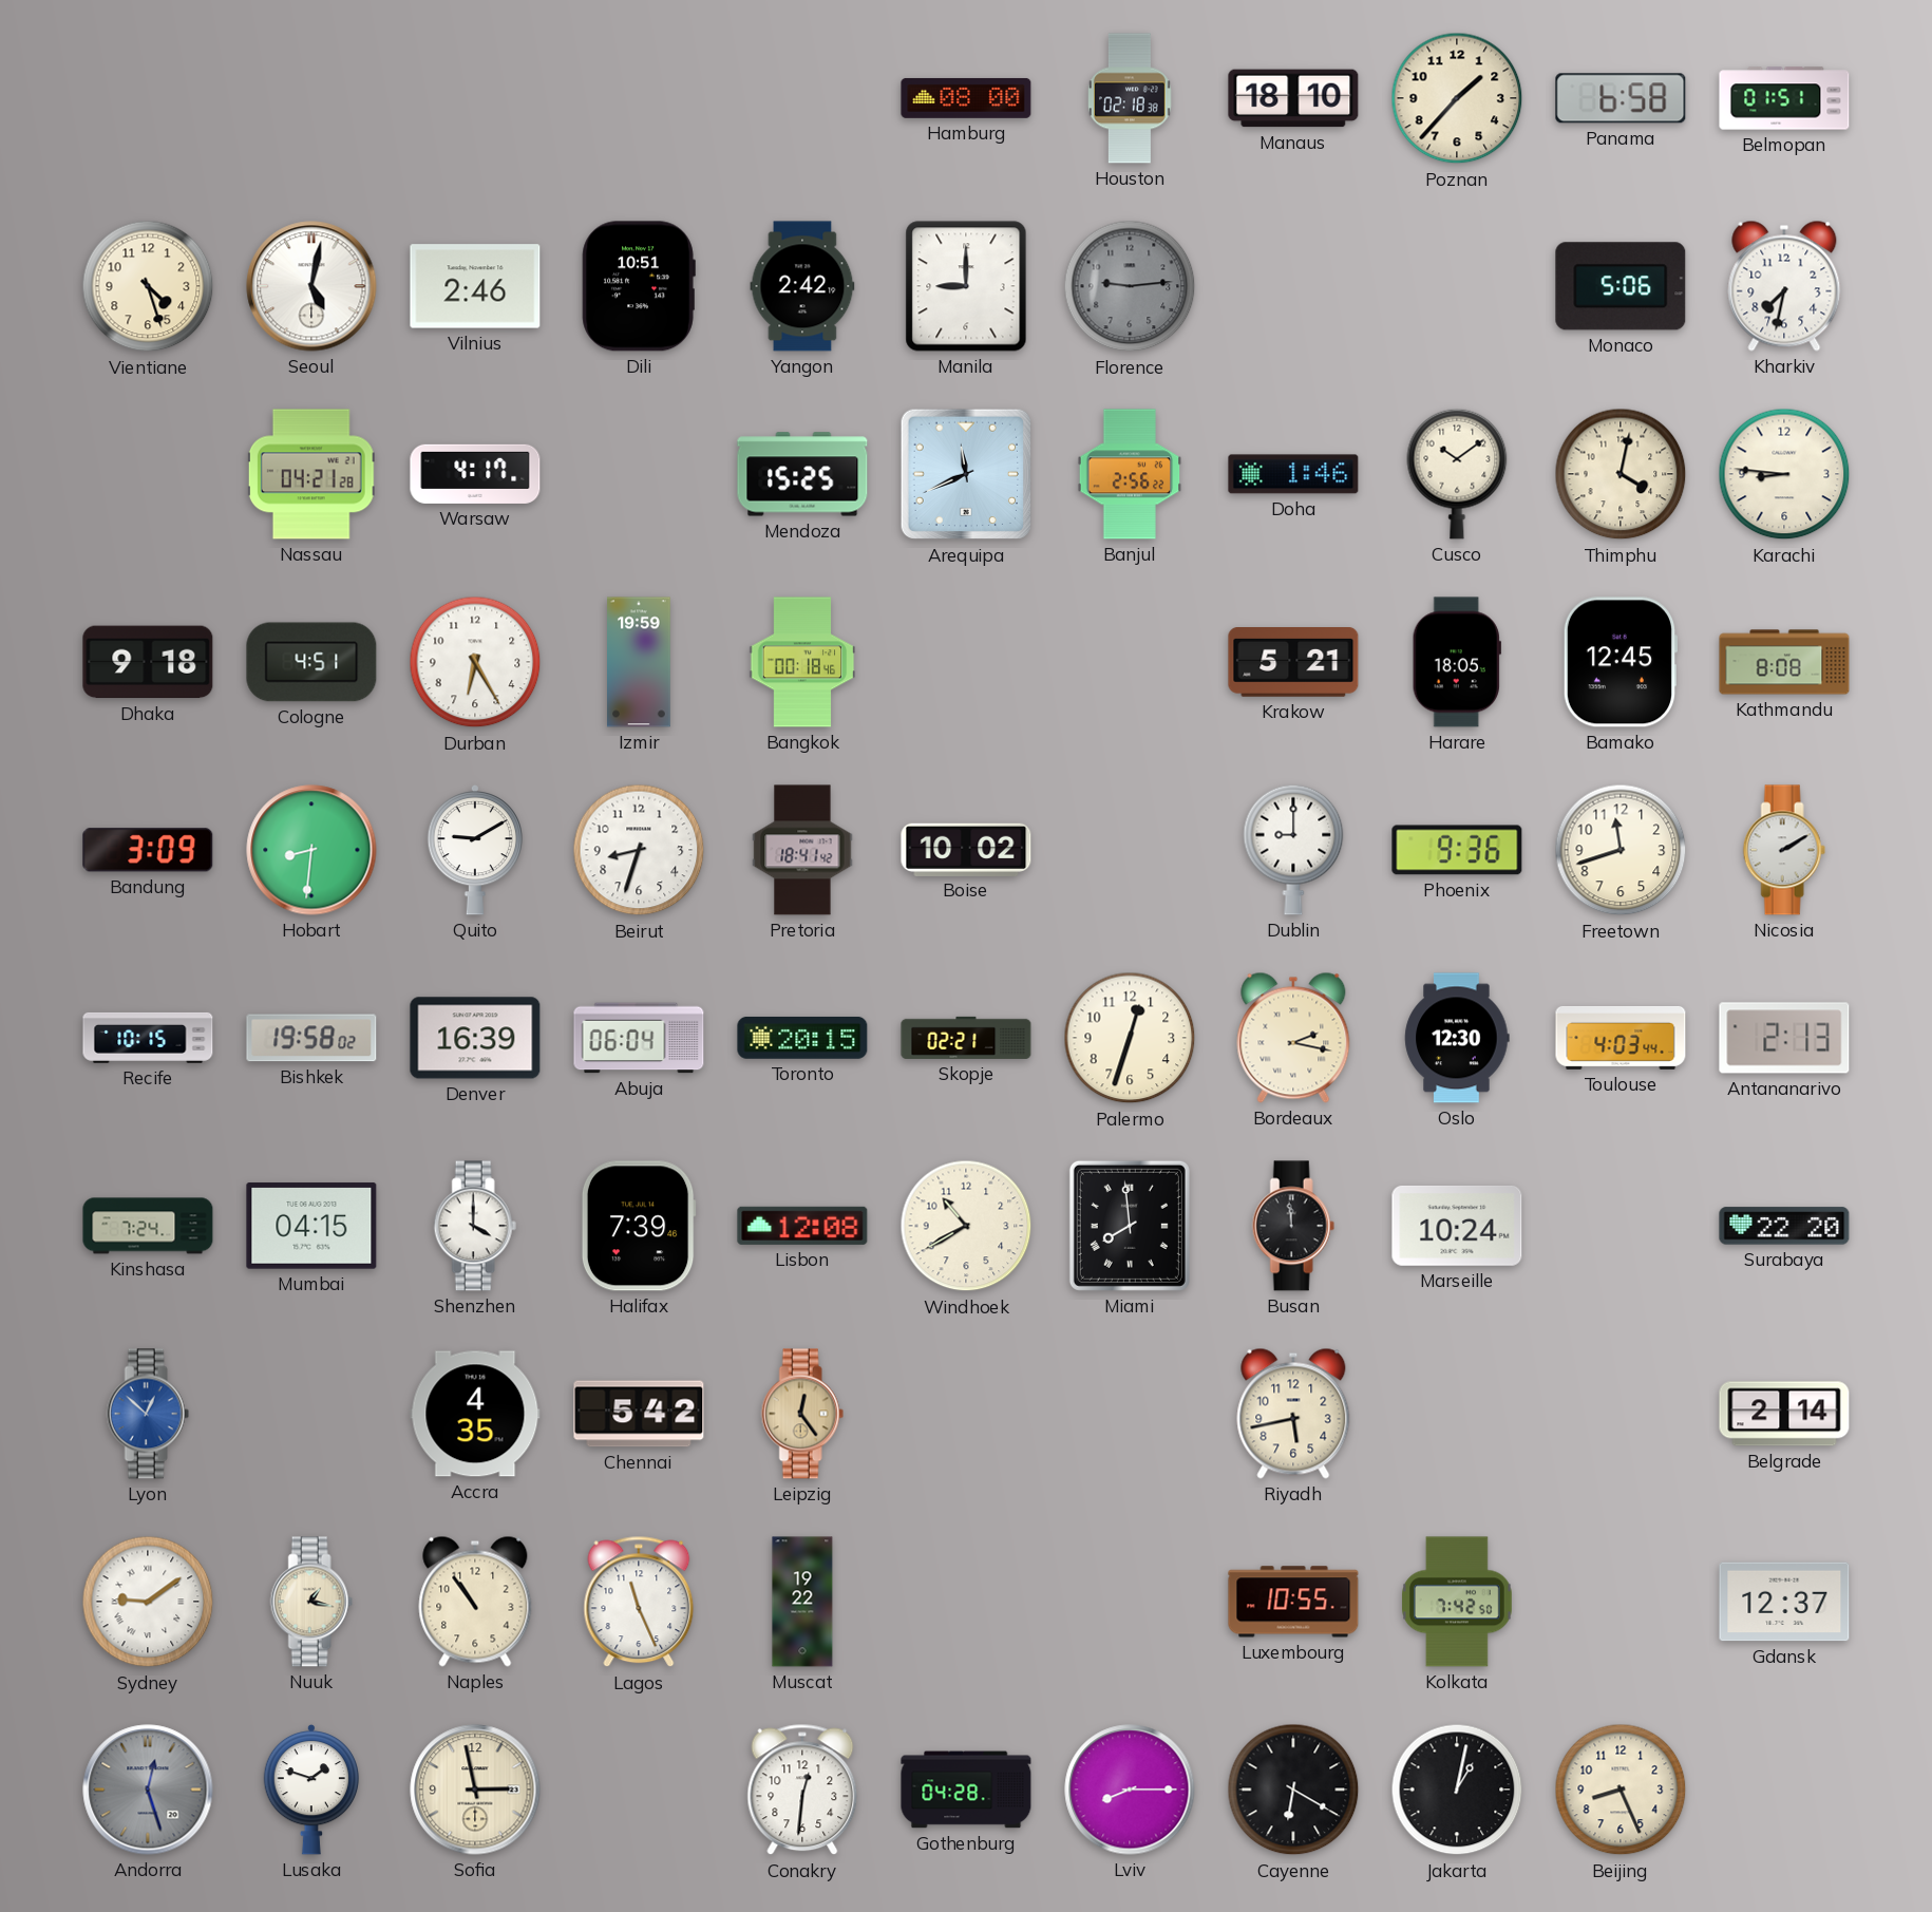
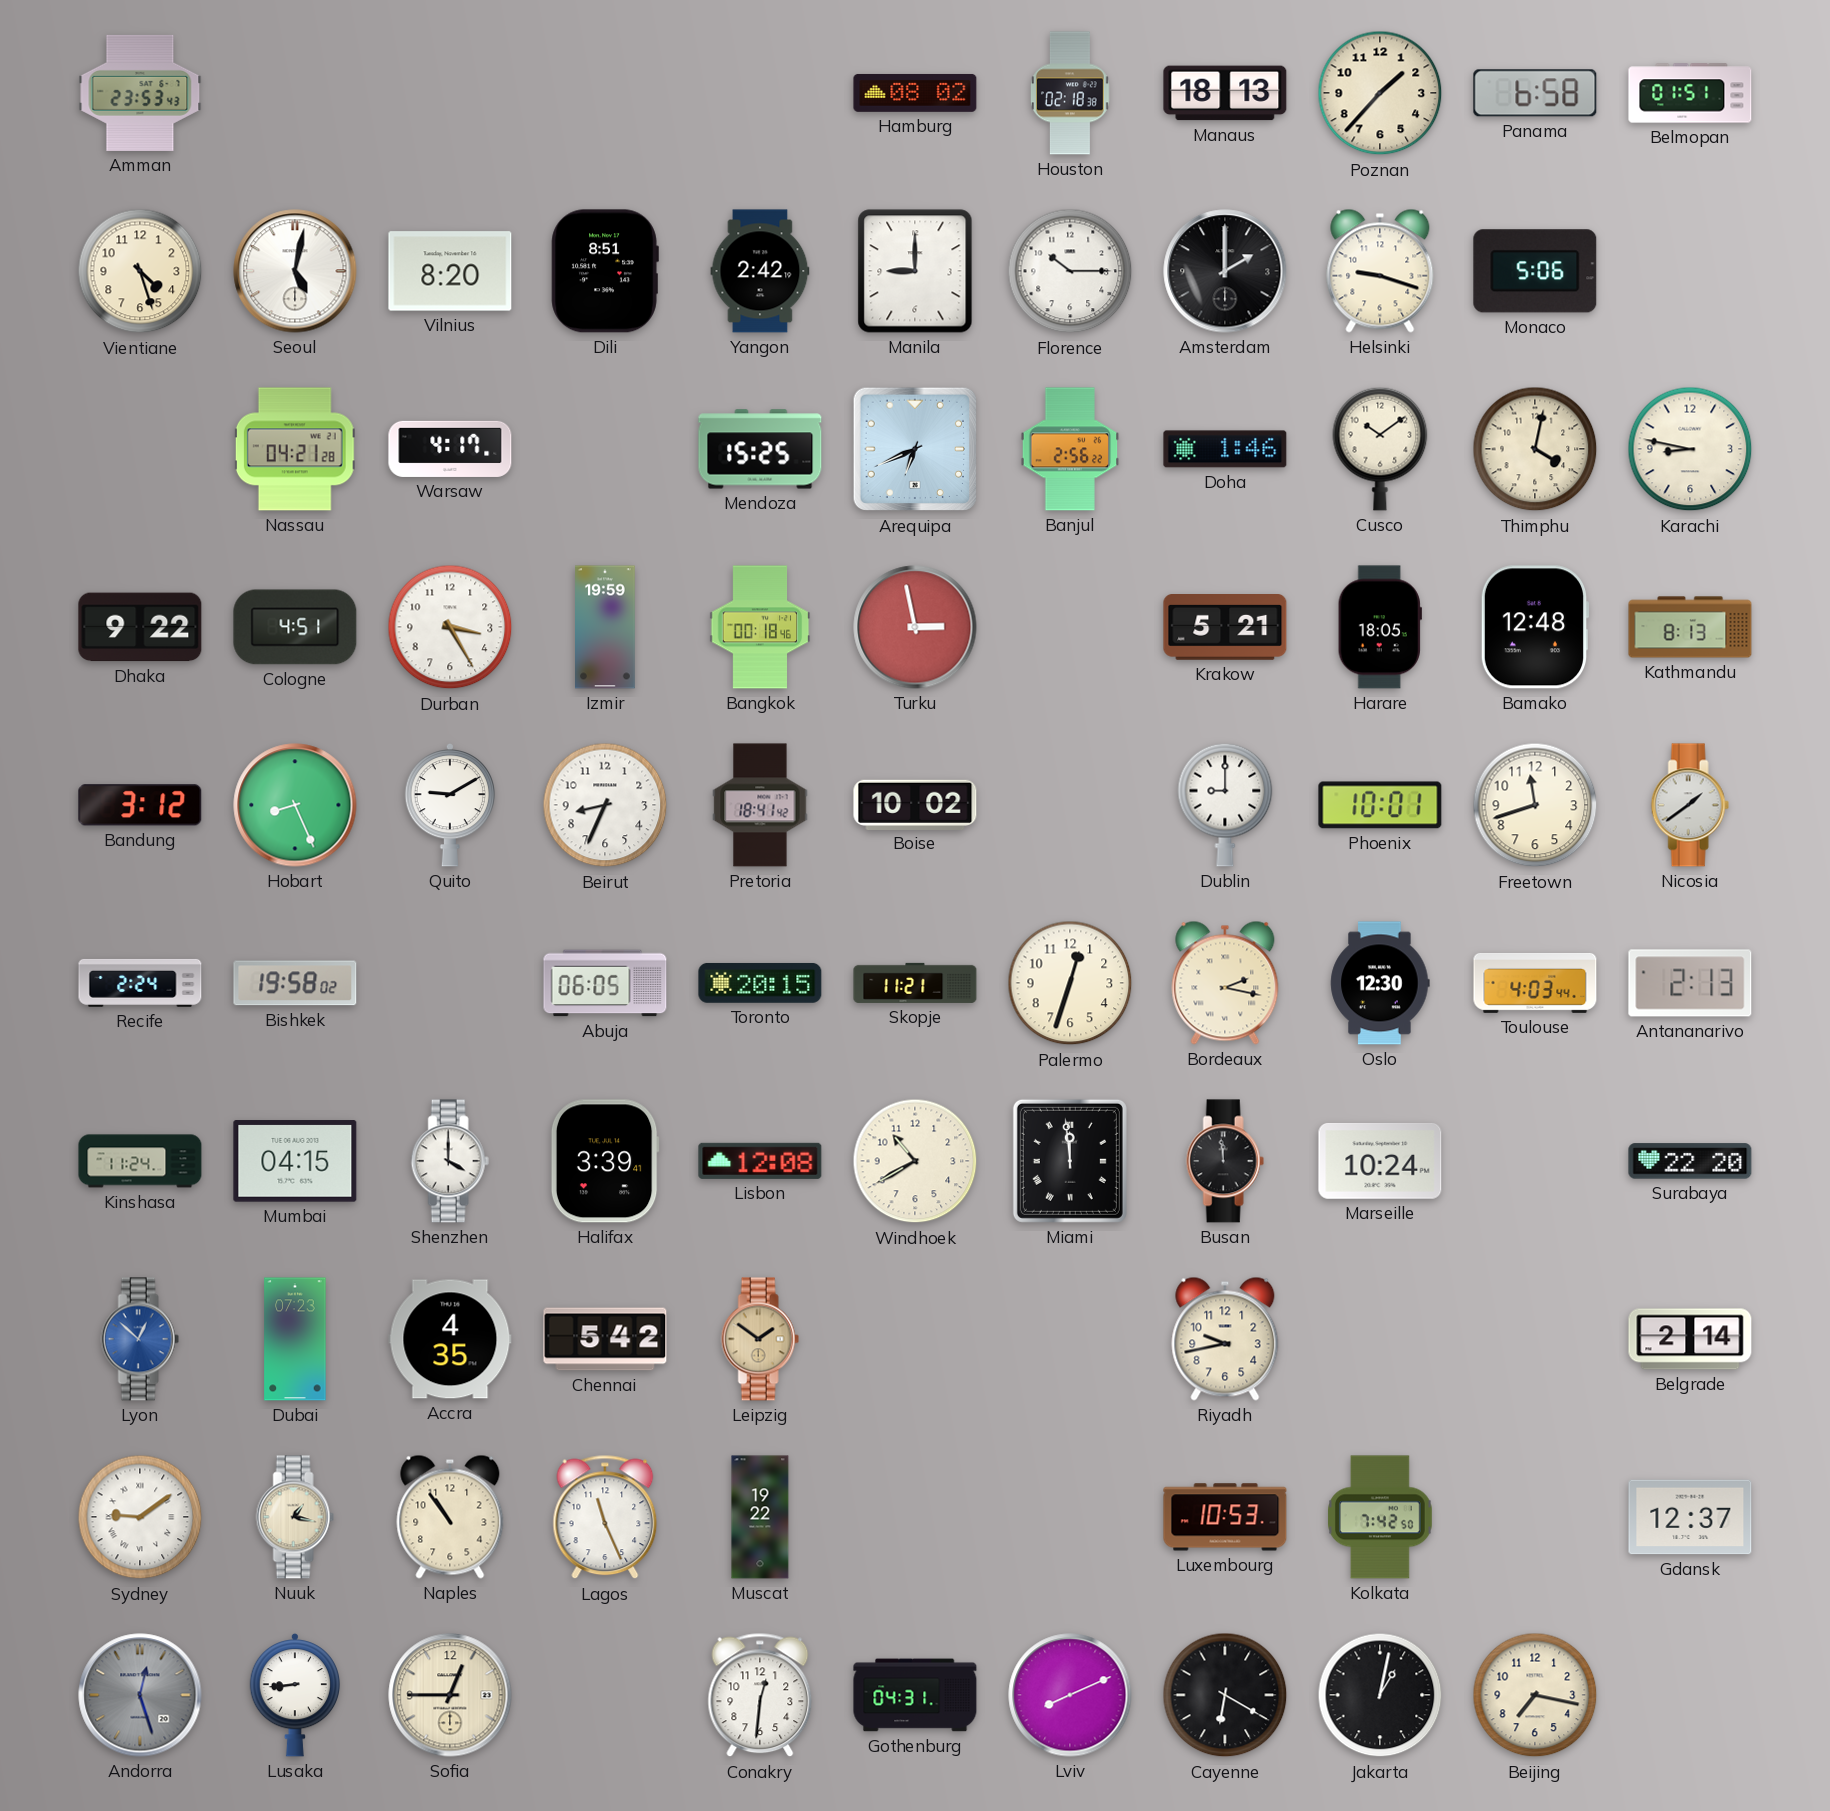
Amman: none -> 23:53 (140, 93)
Hamburg: 08:00 -> 08:02 (915, 93)
Manaus: 18:10 -> 18:13 (1225, 93)
Vilnius: 2:46 -> 8:20 (450, 271)
Dili: 10:51 -> 8:51 (605, 271)
Florence: 9:14 -> 10:15 (1070, 271)
Florence dial: grey -> white (1070, 271)
Amsterdam: none -> 2:00 (1225, 271)
Helsinki: none -> 9:18 (1380, 271)
Kharkiv: 7:32 -> none (1784, 286)
Arequipa: 11:41 -> 6:41 (915, 449)
Karachi: 8:46 -> 8:47 (1690, 449)
Dhaka: 9:18 -> 9:22 (140, 627)
Durban: 6:25 -> 3:25 (450, 627)
Turku: none -> 2:58 (915, 627)
Bamako: 12:45 -> 12:48 (1534, 627)
Kathmandu: 8:08 -> 8:13 (1690, 627)
Bandung: 3:09 -> 3:12 (140, 805)
Hobart: 8:31 -> 8:26 (295, 805)
Beirut: 8:33 -> 8:34 (605, 805)
Phoenix: 9:36 -> 10:01 (1380, 805)
Nicosia: 2:10 -> 1:39 (1690, 805)
Recife: 10:15 -> 2:24 (140, 983)
Denver: 16:39 -> none (475, 1038)
Abuja: 06:04 -> 06:05 (605, 983)
Skopje: 02:21 -> 11:21 (915, 983)
Kinshasa: 7:24 -> 11:24 (140, 1161)
Halifax: 7:39 -> 3:39 (605, 1161)
Miami: 7:59 -> 11:59 (1070, 1161)
Dubai: none -> 07:23 (295, 1339)
Leipzig: 12:24 -> 1:51 (760, 1339)
Riyadh: 5:43 -> 9:43 (1225, 1339)
Luxembourg: 10:55 -> 10:53 (1225, 1517)
Lusaka: 1:48 -> 8:44 (295, 1695)
Sofia: 2:58 -> 12:45 (450, 1695)
Gothenburg: 04:28 -> 04:31 (915, 1695)
Lviv: 8:15 -> 8:11 (1070, 1695)
Beijing: 8:26 -> 7:17 (1535, 1695)
